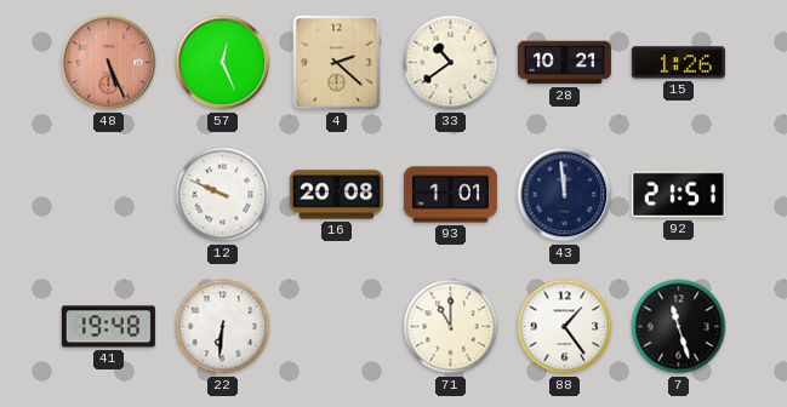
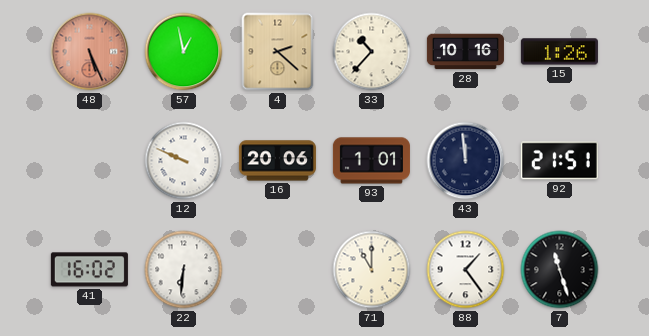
57: 12:26 -> 12:58 (184, 52)
33: 10:39 -> 10:37 (372, 52)
28: 10:21 -> 10:16 (465, 52)
16: 20:08 -> 20:06 (277, 161)
41: 19:48 -> 16:02 (89, 270)
